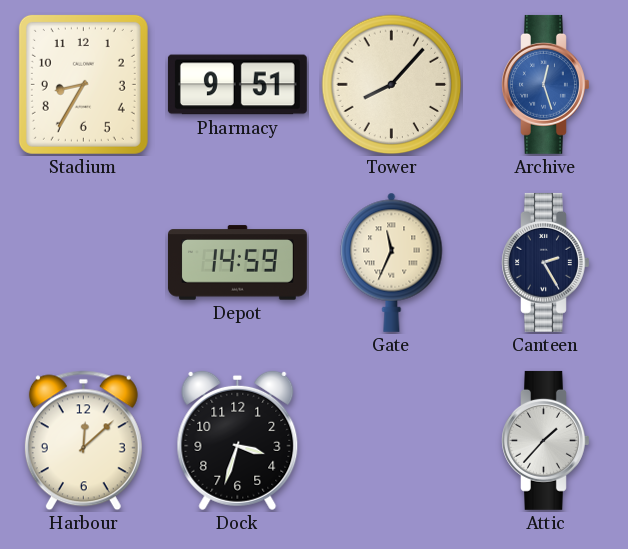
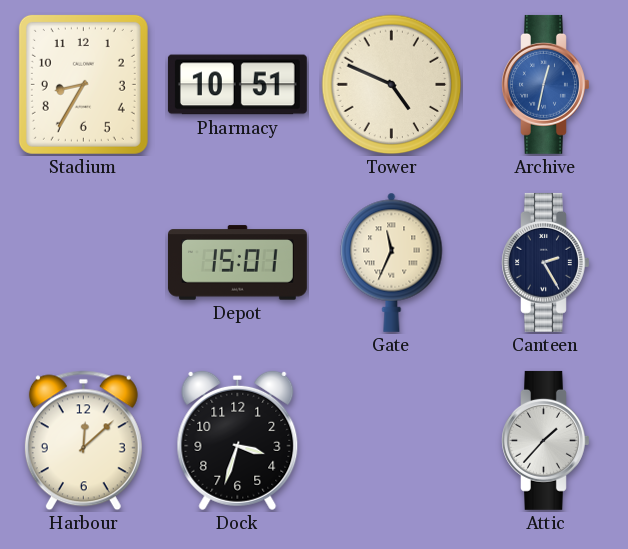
Pharmacy: 9:51 -> 10:51 (237, 85)
Tower: 8:07 -> 4:49 (392, 85)
Archive: 12:27 -> 12:32 (546, 84)
Depot: 14:59 -> 15:01 (237, 263)
